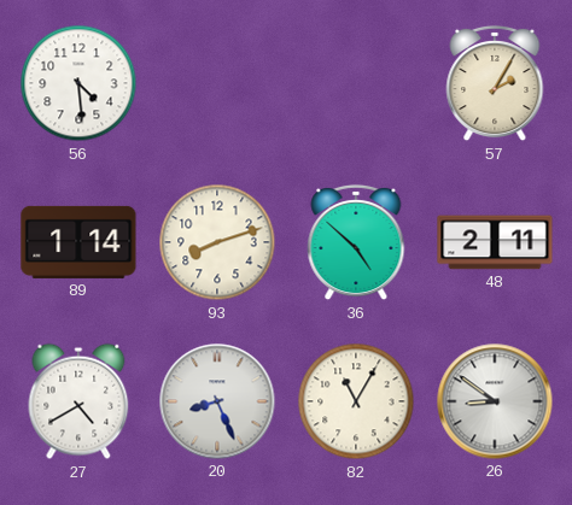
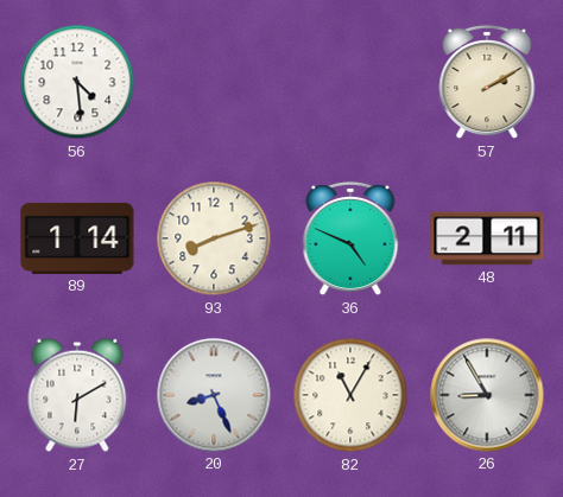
57: 2:05 -> 2:10 (487, 82)
36: 4:52 -> 4:49 (350, 238)
27: 4:40 -> 6:10 (77, 395)
26: 8:51 -> 8:55 (487, 395)
